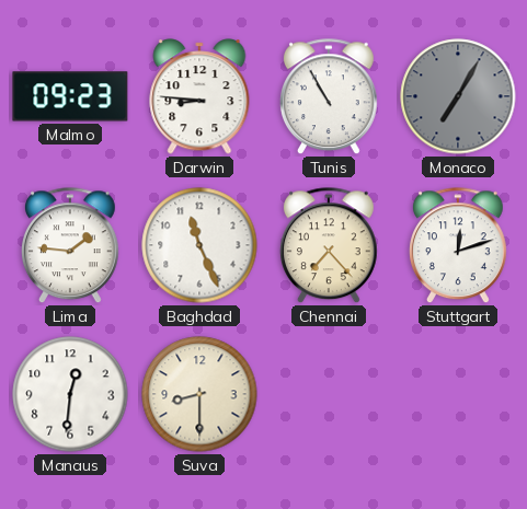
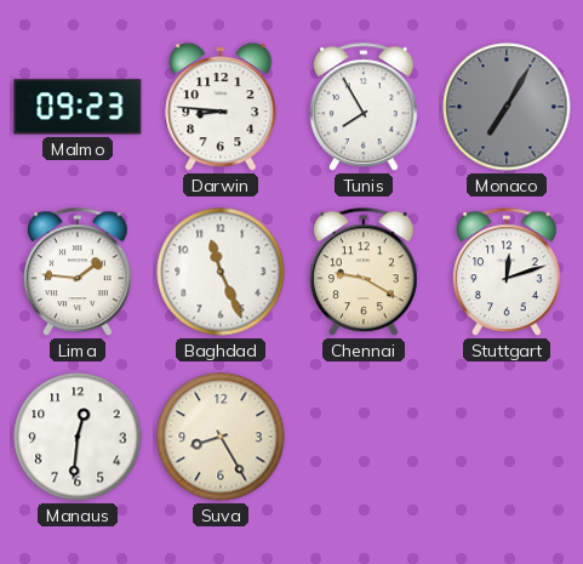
Tunis: 10:55 -> 7:55 (364, 108)
Chennai: 7:23 -> 9:20 (364, 273)
Suva: 8:30 -> 8:25 (221, 437)
